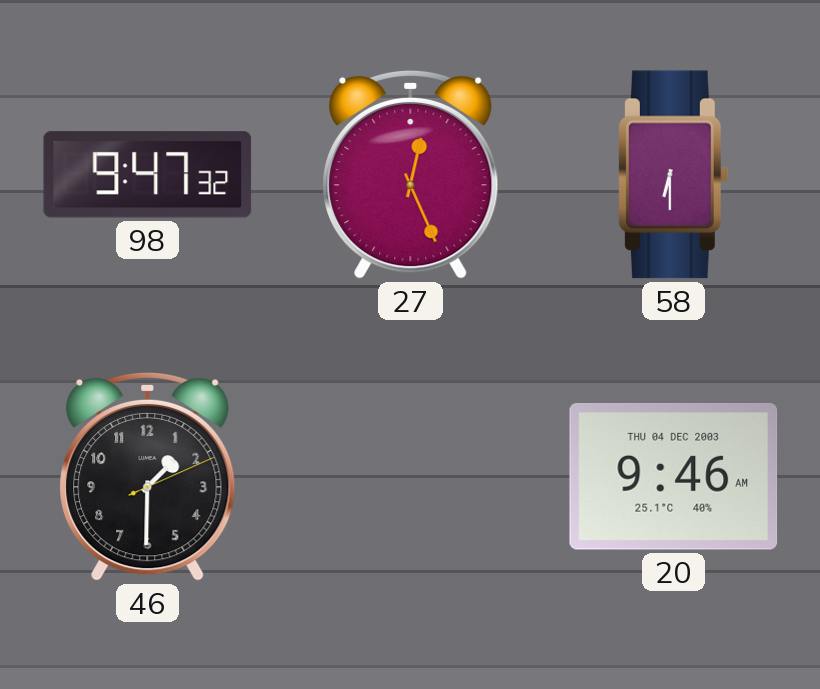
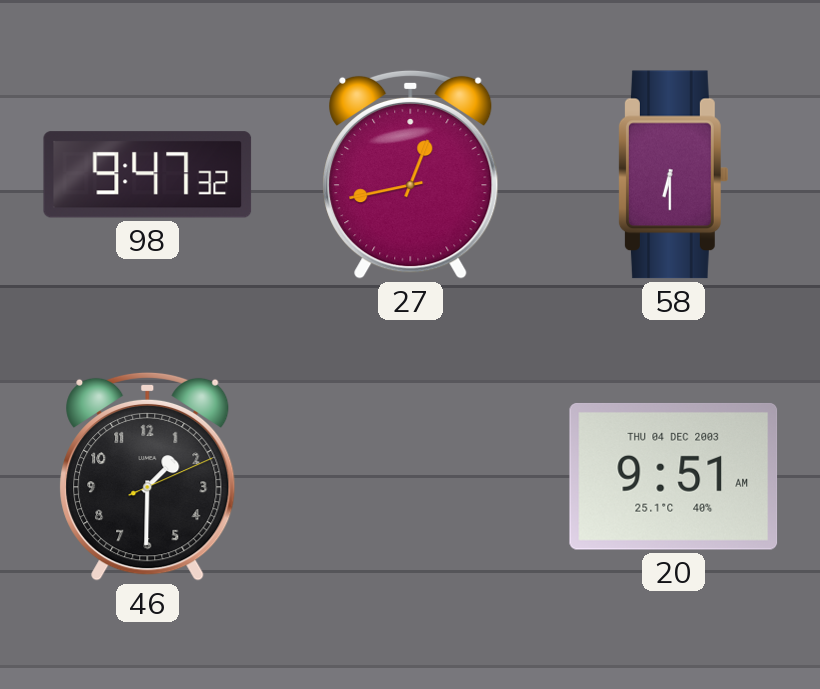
27: 12:26 -> 12:43 (411, 174)
20: 9:46 -> 9:51 (674, 476)
